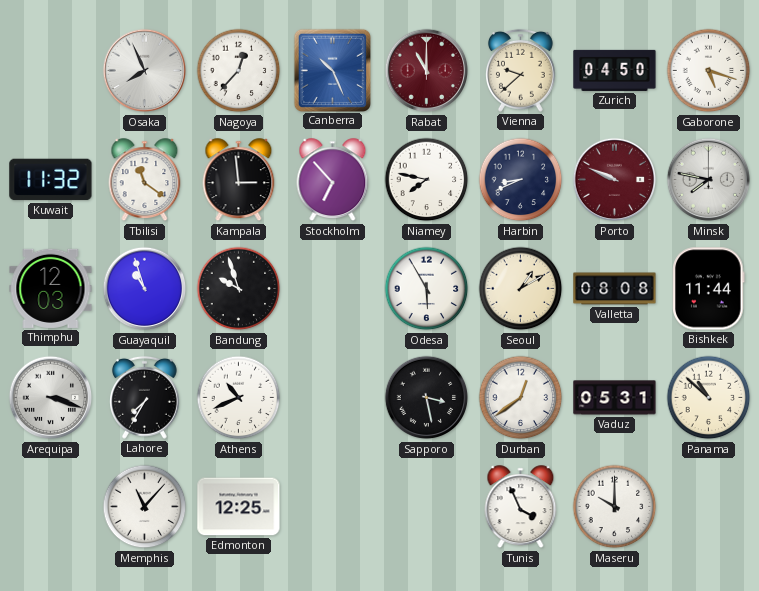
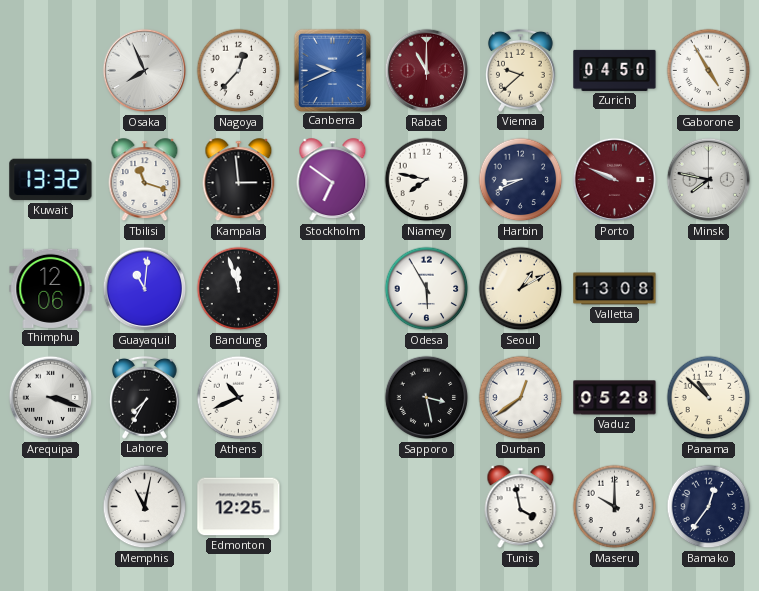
Canberra: 10:26 -> 9:41 (332, 70)
Gaborone: 5:18 -> 4:55 (709, 71)
Kuwait: 11:32 -> 13:32 (51, 180)
Tbilisi: 11:21 -> 11:18 (145, 180)
Stockholm: 6:53 -> 6:51 (333, 180)
Thimphu: 12:03 -> 12:06 (51, 288)
Guayaquil: 10:57 -> 11:01 (145, 289)
Bandung: 9:57 -> 11:57 (239, 289)
Valletta: 08:08 -> 13:08 (615, 289)
Bishkek: 11:44 -> none (709, 289)
Vaduz: 05:31 -> 05:28 (615, 398)
Memphis: 11:07 -> 11:02 (145, 507)
Tunis: 3:56 -> 3:58 (521, 507)
Bamako: none -> 12:36 (709, 507)
